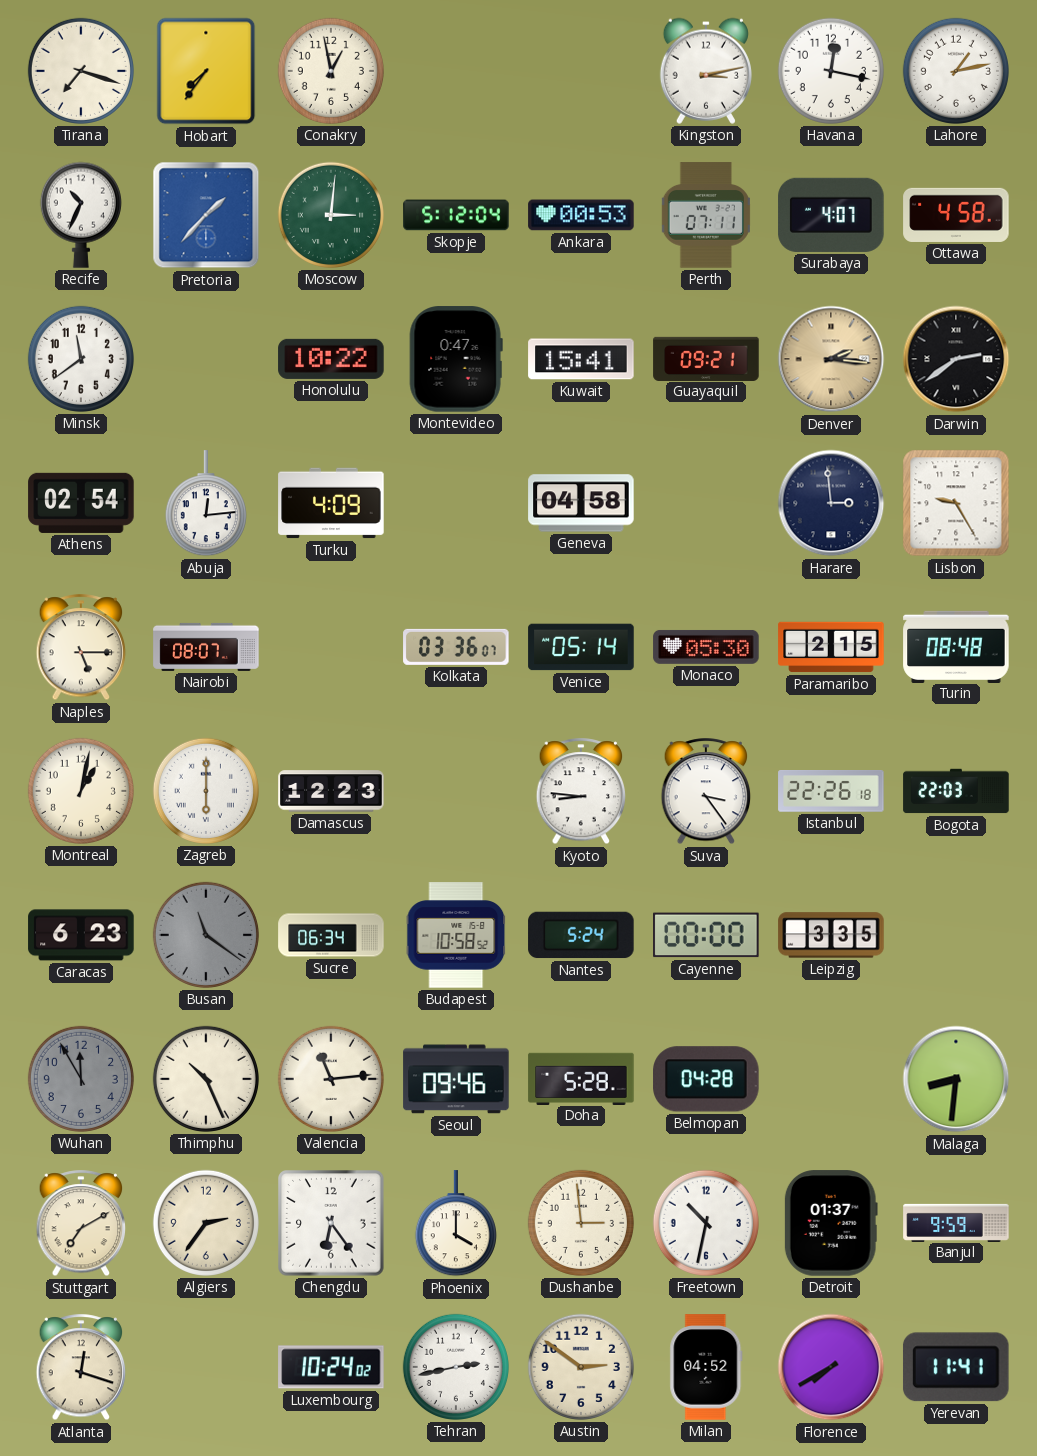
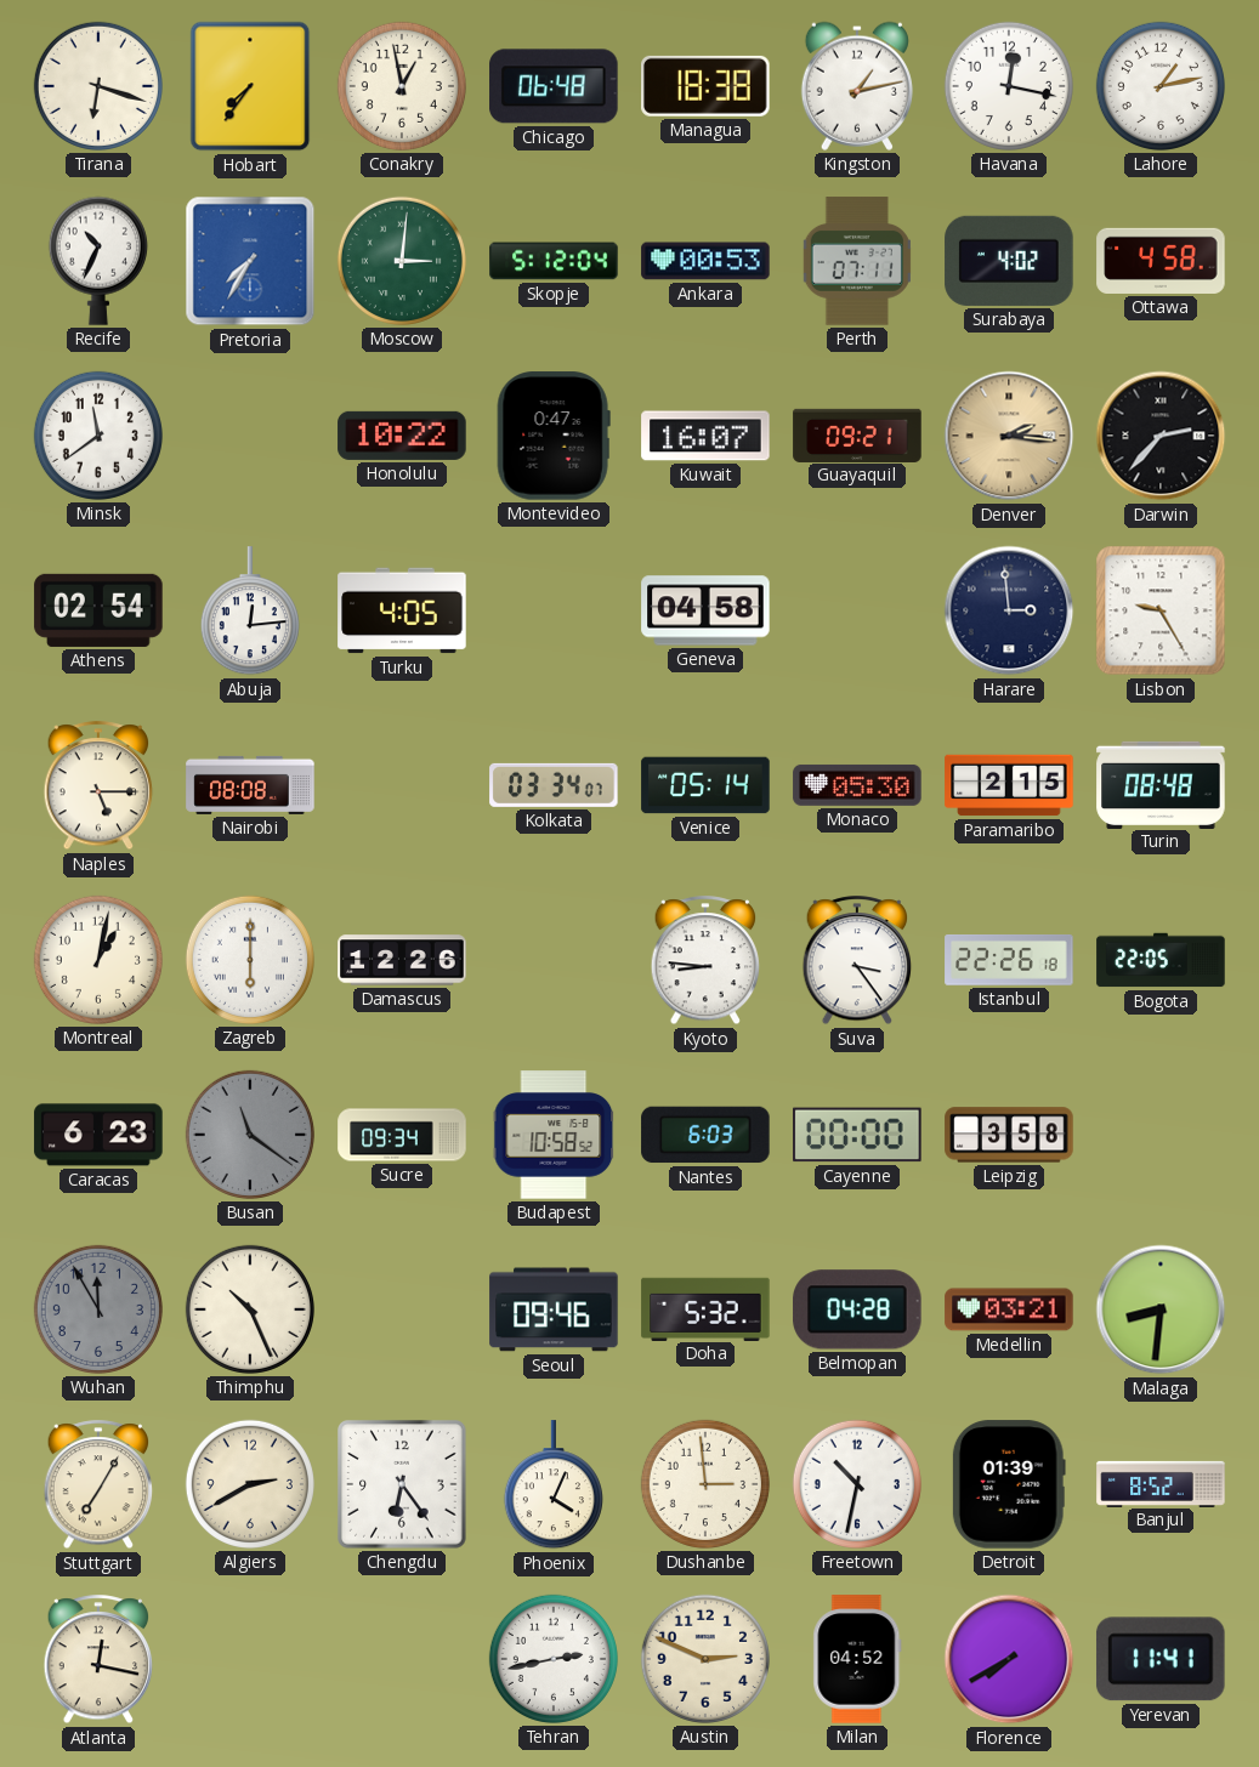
Tirana: 7:18 -> 6:18 (98, 86)
Chicago: none -> 06:48 (554, 86)
Managua: none -> 18:38 (705, 86)
Kingston: 3:13 -> 1:13 (857, 86)
Pretoria: 1:37 -> 7:35 (250, 261)
Surabaya: 4:07 -> 4:02 (1009, 261)
Kuwait: 15:41 -> 16:07 (705, 436)
Darwin: 2:39 -> 2:37 (1161, 436)
Turku: 4:09 -> 4:05 (402, 610)
Nairobi: 08:07 -> 08:08 (250, 785)
Kolkata: 03:36 -> 03:34 (554, 785)
Damascus: 12:23 -> 12:26 (402, 960)
Bogota: 22:03 -> 22:05 (1161, 960)
Sucre: 06:34 -> 09:34 (402, 1135)
Nantes: 5:24 -> 6:03 (705, 1135)
Leipzig: 3:35 -> 3:58 (1009, 1135)
Valencia: 11:14 -> none (331, 1079)
Doha: 5:28 -> 5:32 (705, 1308)
Medellin: none -> 03:21 (1009, 1309)
Stuttgart: 7:10 -> 7:05 (98, 1485)
Algiers: 2:36 -> 2:40 (250, 1484)
Phoenix: 4:00 -> 4:04 (554, 1485)
Detroit: 01:37 -> 01:39 (1009, 1484)
Banjul: 9:59 -> 8:52 (1161, 1483)
Atlanta: 12:18 -> 12:17 (98, 1660)
Luxembourg: 10:24 -> none (331, 1367)
Austin: 2:51 -> 2:49 (705, 1659)
